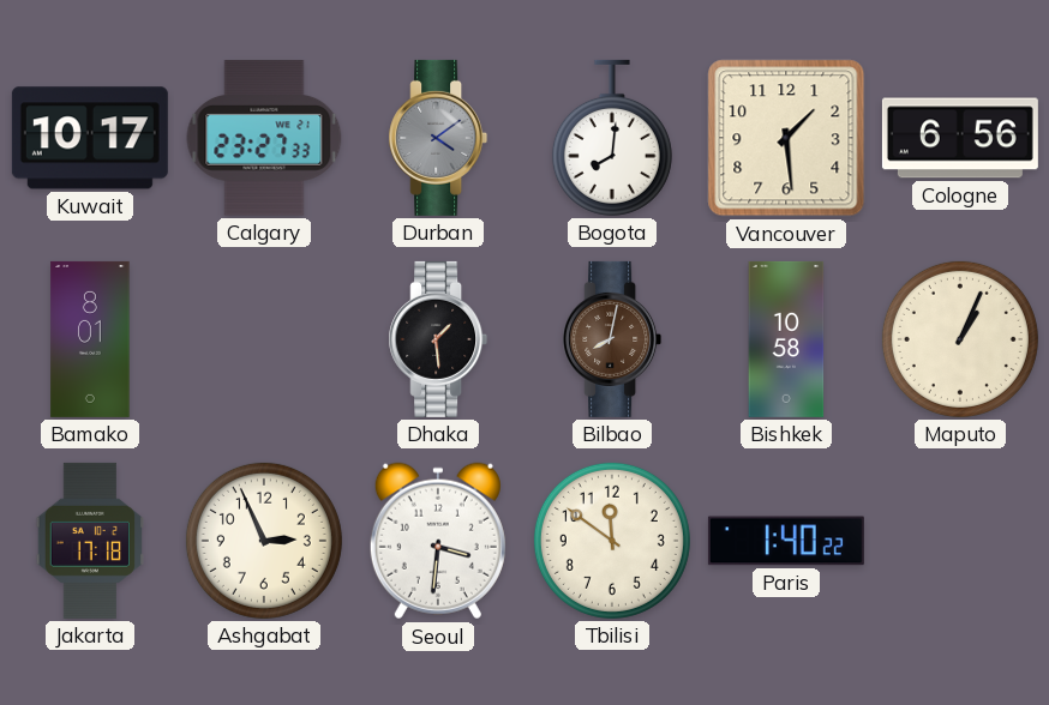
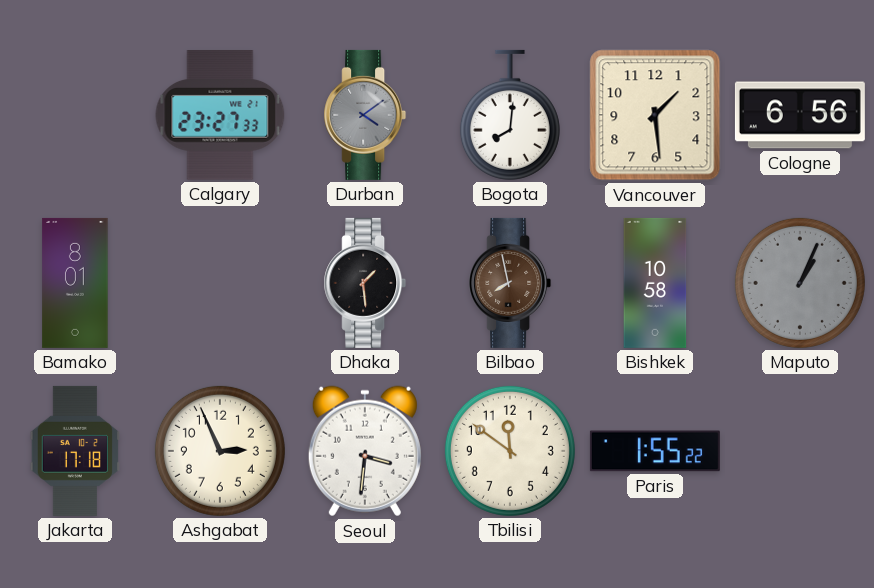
Kuwait: 10:17 -> none (90, 138)
Bilbao: 8:02 -> 7:58 (510, 283)
Maputo dial: cream -> grey (800, 283)
Paris: 1:40 -> 1:55 (655, 451)
